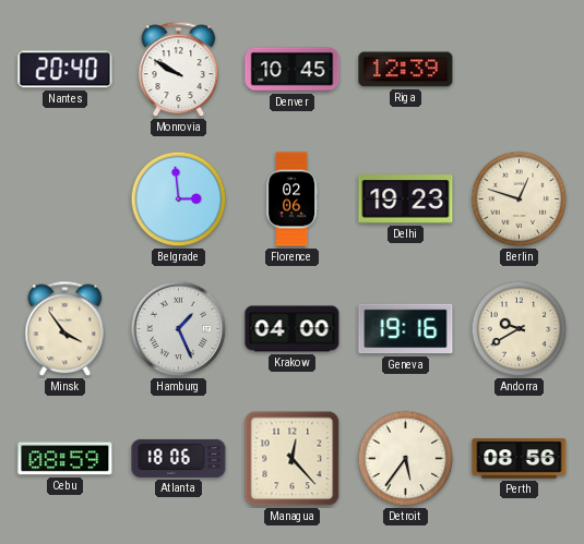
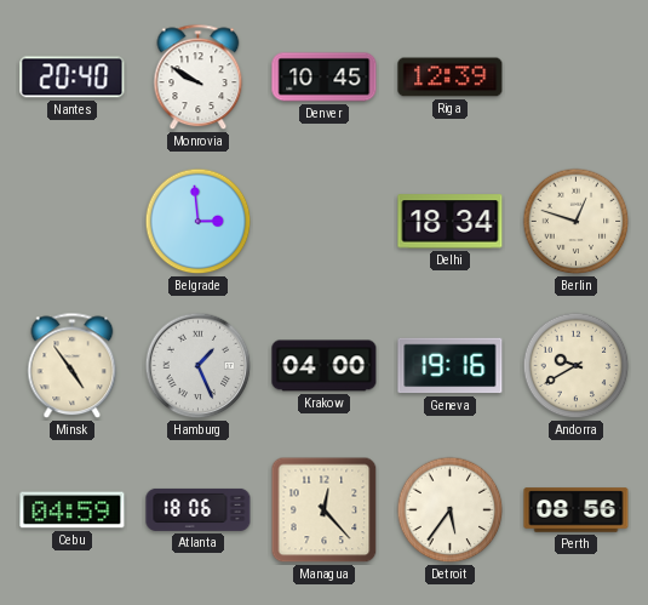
Florence: 02:06 -> none (293, 200)
Delhi: 19:23 -> 18:34 (451, 222)
Minsk: 3:54 -> 4:54 (73, 366)
Cebu: 08:59 -> 04:59 (73, 510)
